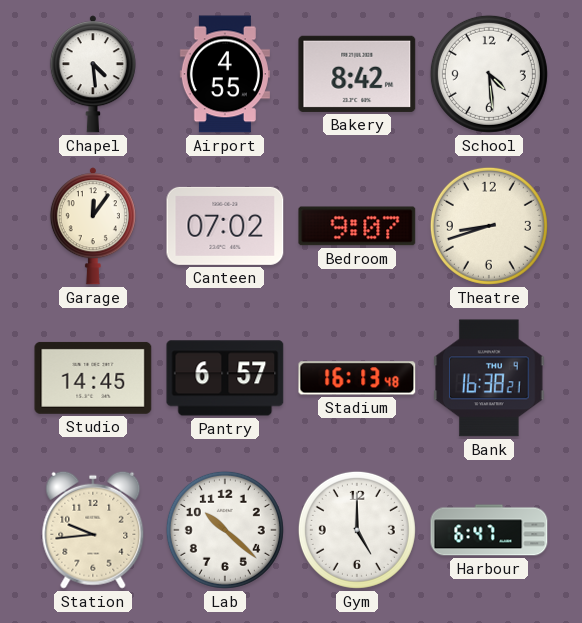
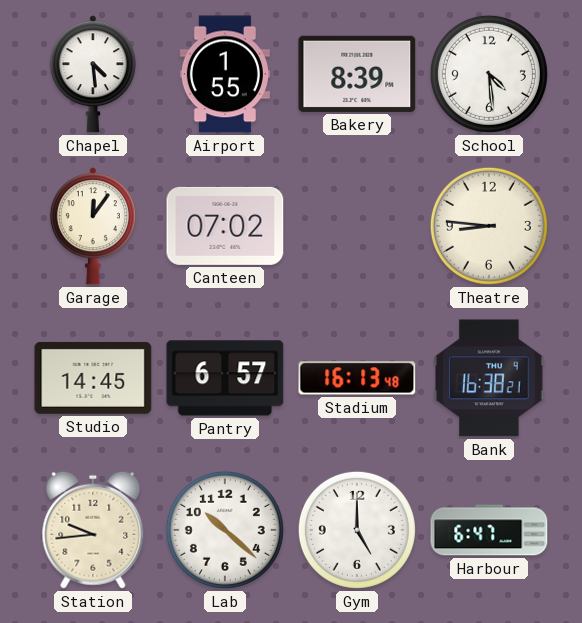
Airport: 4:55 -> 1:55 (225, 74)
Bakery: 8:42 -> 8:39 (357, 74)
Bedroom: 9:07 -> none (357, 226)
Theatre: 8:42 -> 8:46 (489, 226)
